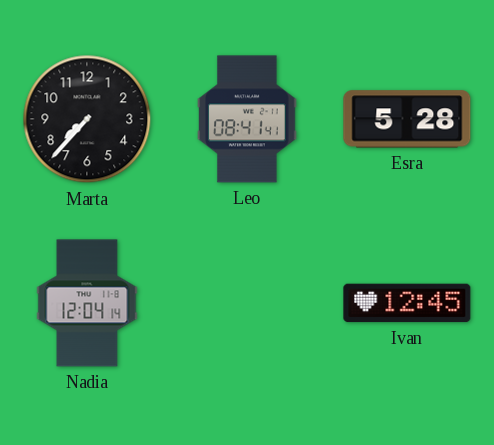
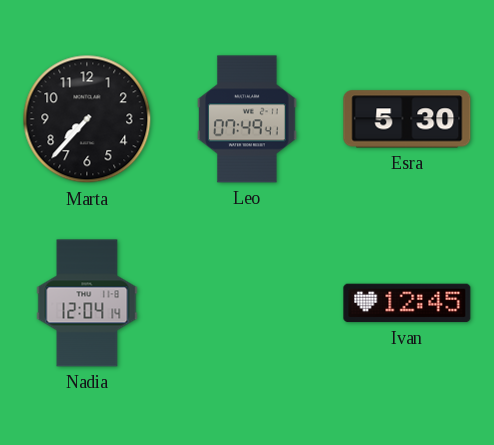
Leo: 08:41 -> 07:49 (247, 119)
Esra: 5:28 -> 5:30 (407, 119)
